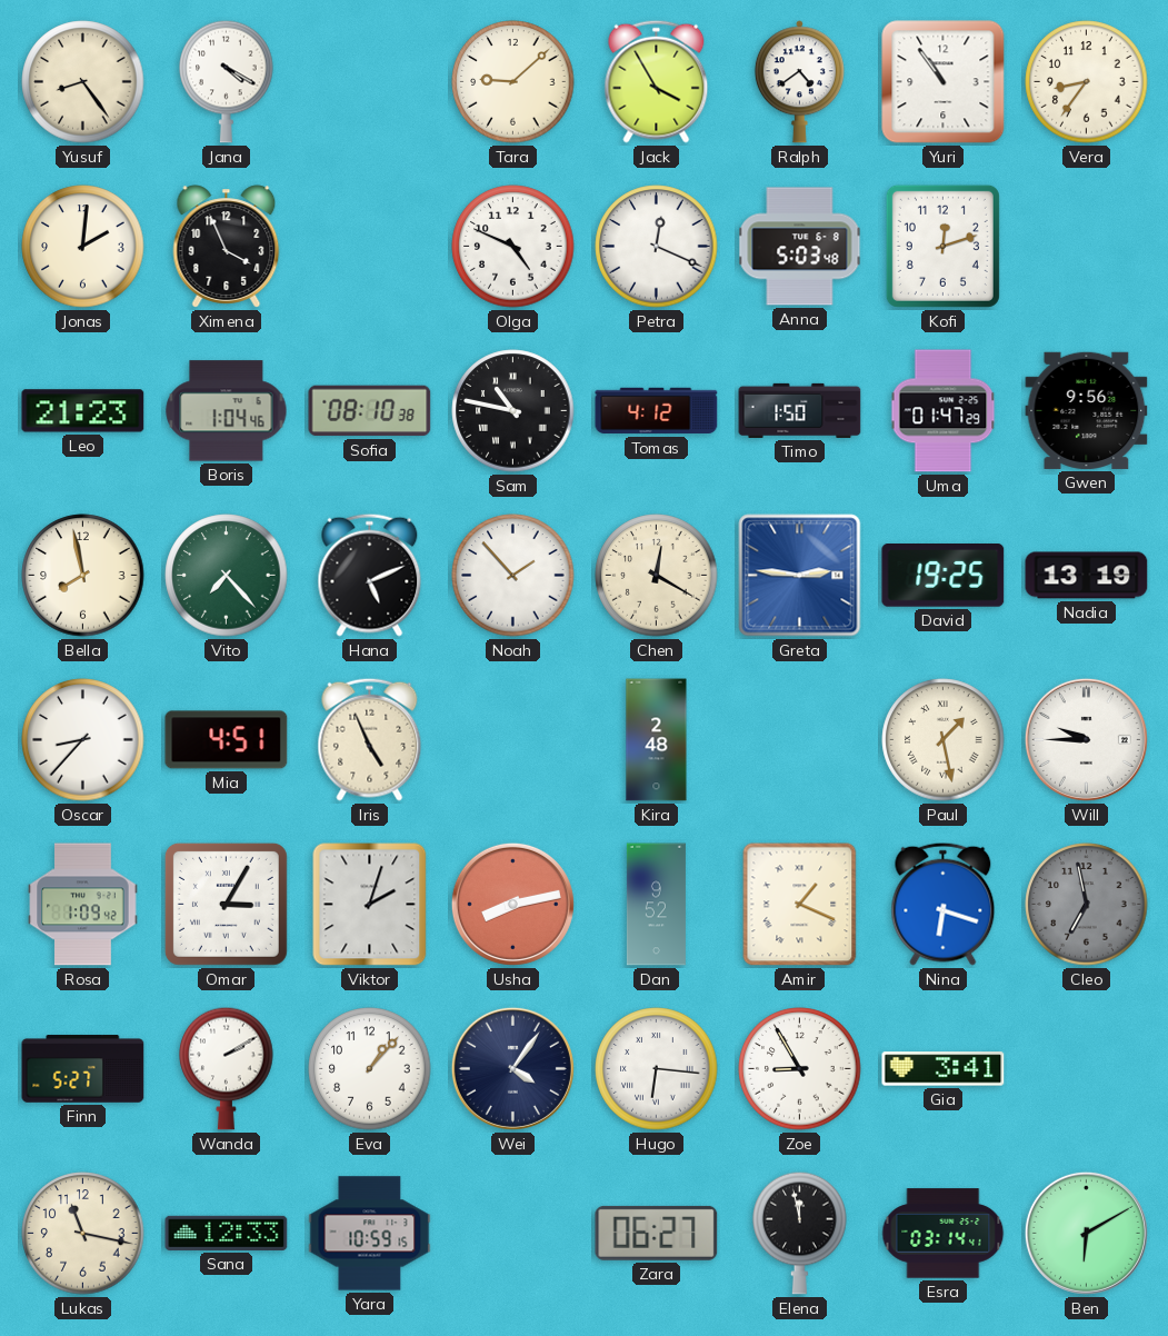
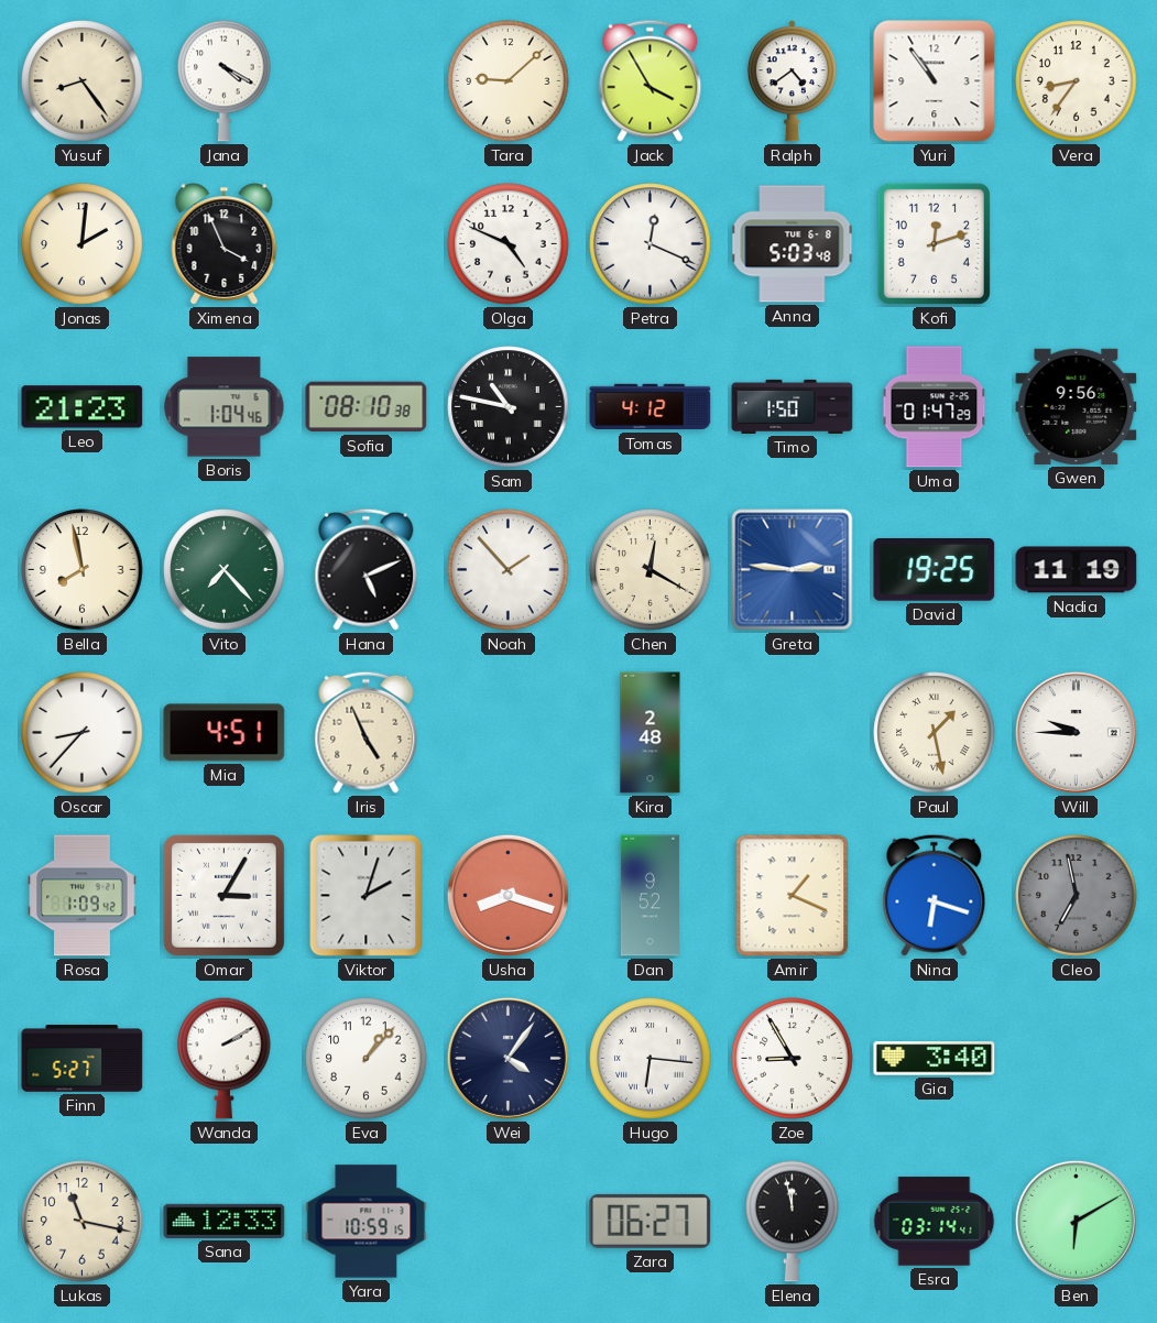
Nadia: 13:19 -> 11:19 (1077, 570)
Usha: 8:13 -> 8:18 (507, 895)
Gia: 3:41 -> 3:40 (935, 1059)
